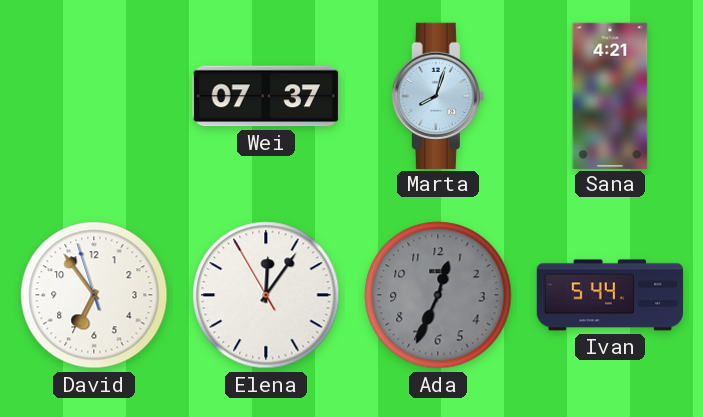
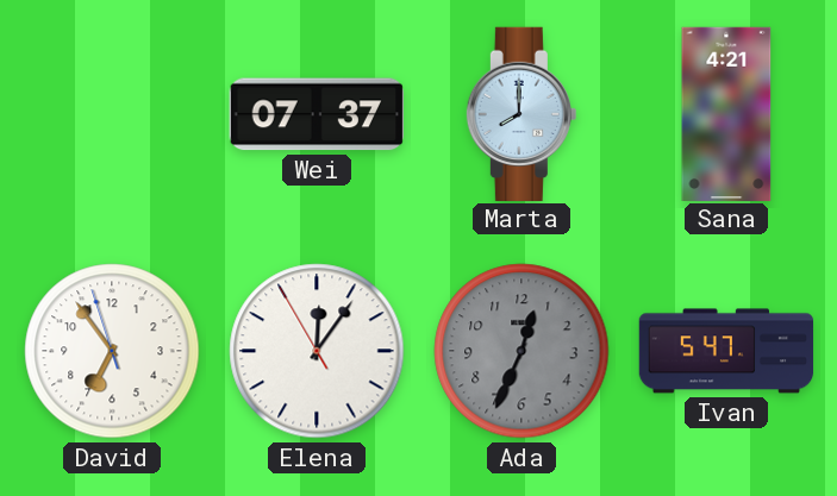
Marta: 8:03 -> 8:00 (521, 113)
Ivan: 5:44 -> 5:47 (726, 351)
